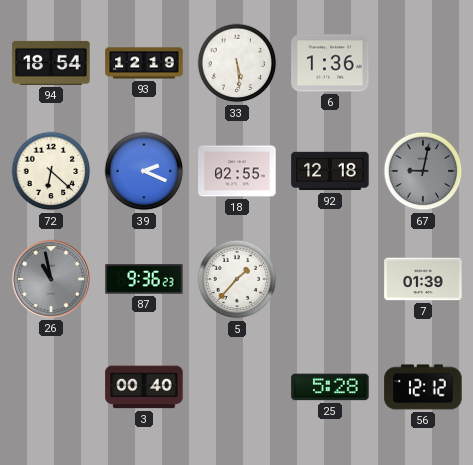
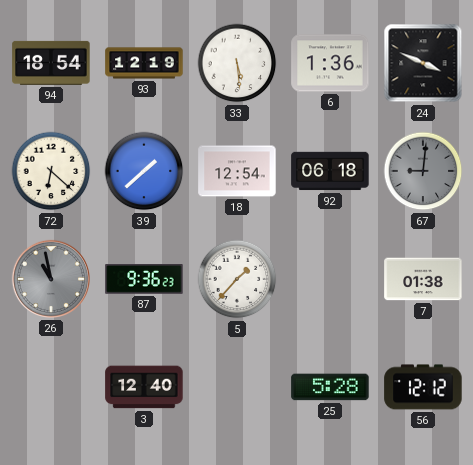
24: none -> 3:49 (423, 63)
39: 2:19 -> 1:38 (144, 171)
18: 02:55 -> 12:54 (237, 171)
92: 12:18 -> 06:18 (330, 171)
67: 9:02 -> 9:01 (423, 171)
7: 01:39 -> 01:38 (423, 279)
3: 00:40 -> 12:40 (144, 387)
